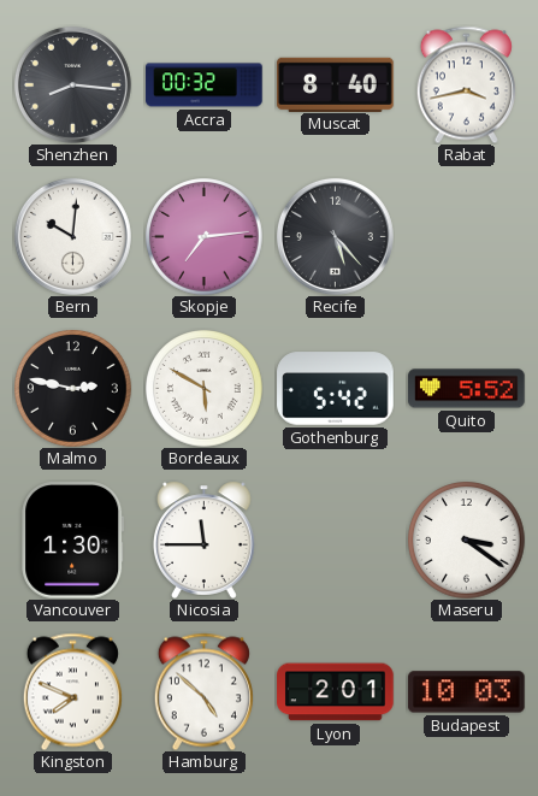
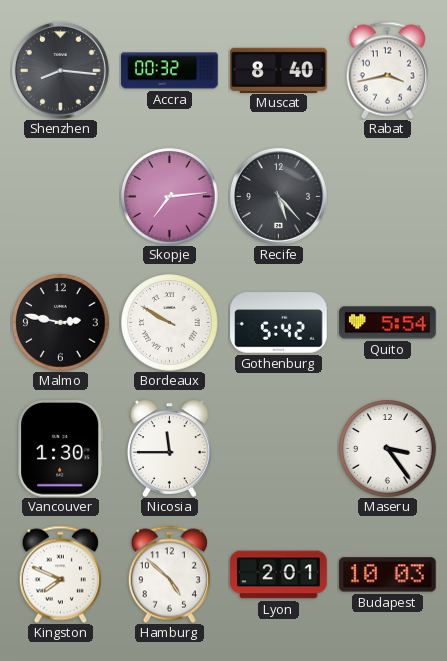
Bern: 10:01 -> none (72, 236)
Bordeaux: 5:50 -> 9:50 (170, 323)
Quito: 5:52 -> 5:54 (388, 323)
Maseru: 3:21 -> 3:24 (388, 449)
